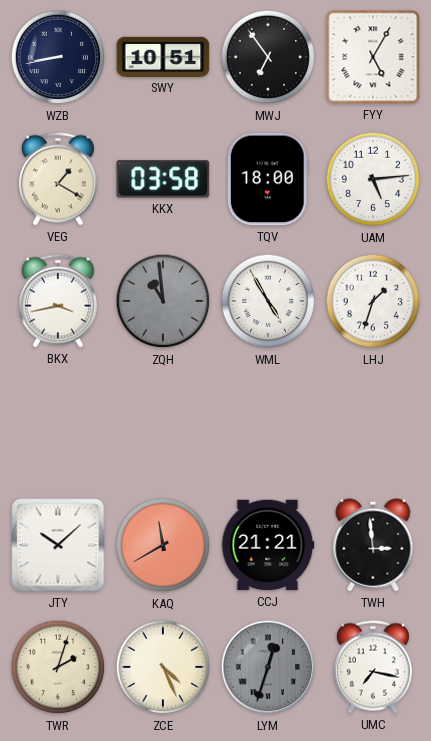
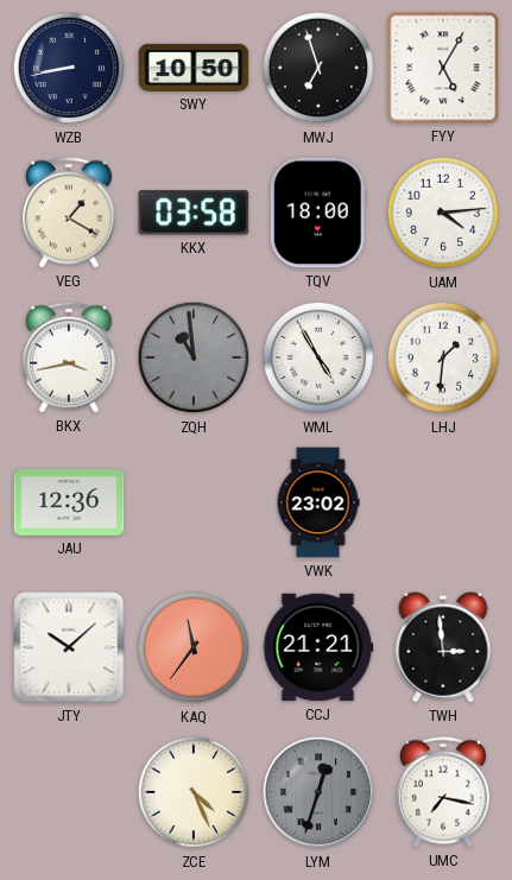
SWY: 10:51 -> 10:50 (194, 68)
MWJ: 6:54 -> 6:57 (318, 68)
UAM: 5:14 -> 4:14 (443, 213)
LHJ: 1:33 -> 1:31 (443, 357)
JAU: none -> 12:36 (69, 502)
VWK: none -> 23:02 (318, 502)
KAQ: 11:40 -> 11:36 (194, 647)
TWR: 2:03 -> none (58, 667)
